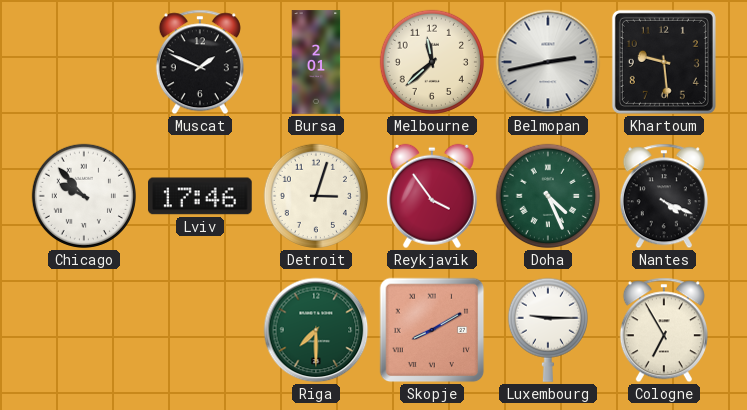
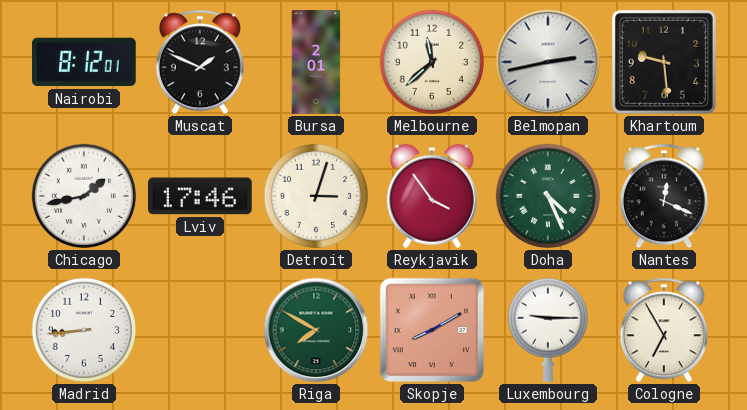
Nairobi: none -> 8:12 (85, 62)
Chicago: 9:53 -> 1:43 (84, 196)
Nantes: 4:19 -> 12:19 (664, 196)
Madrid: none -> 8:44 (84, 330)
Riga: 7:30 -> 7:50 (316, 330)
